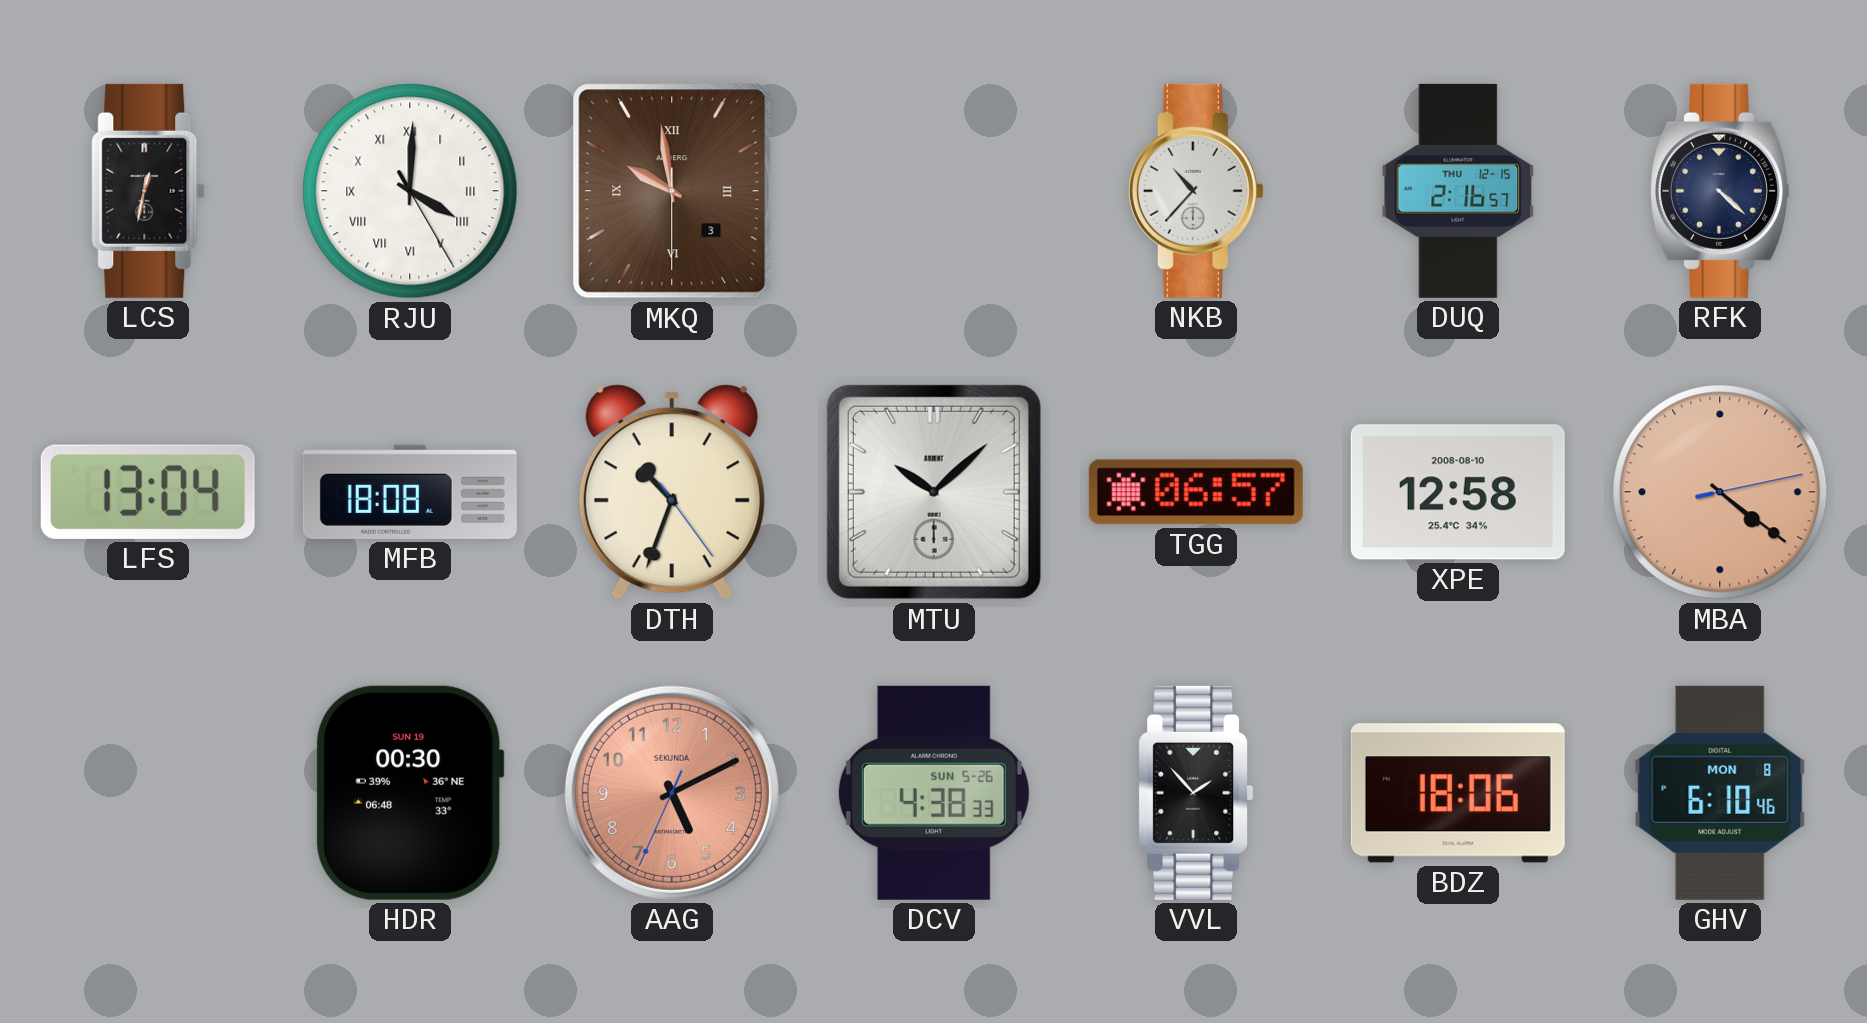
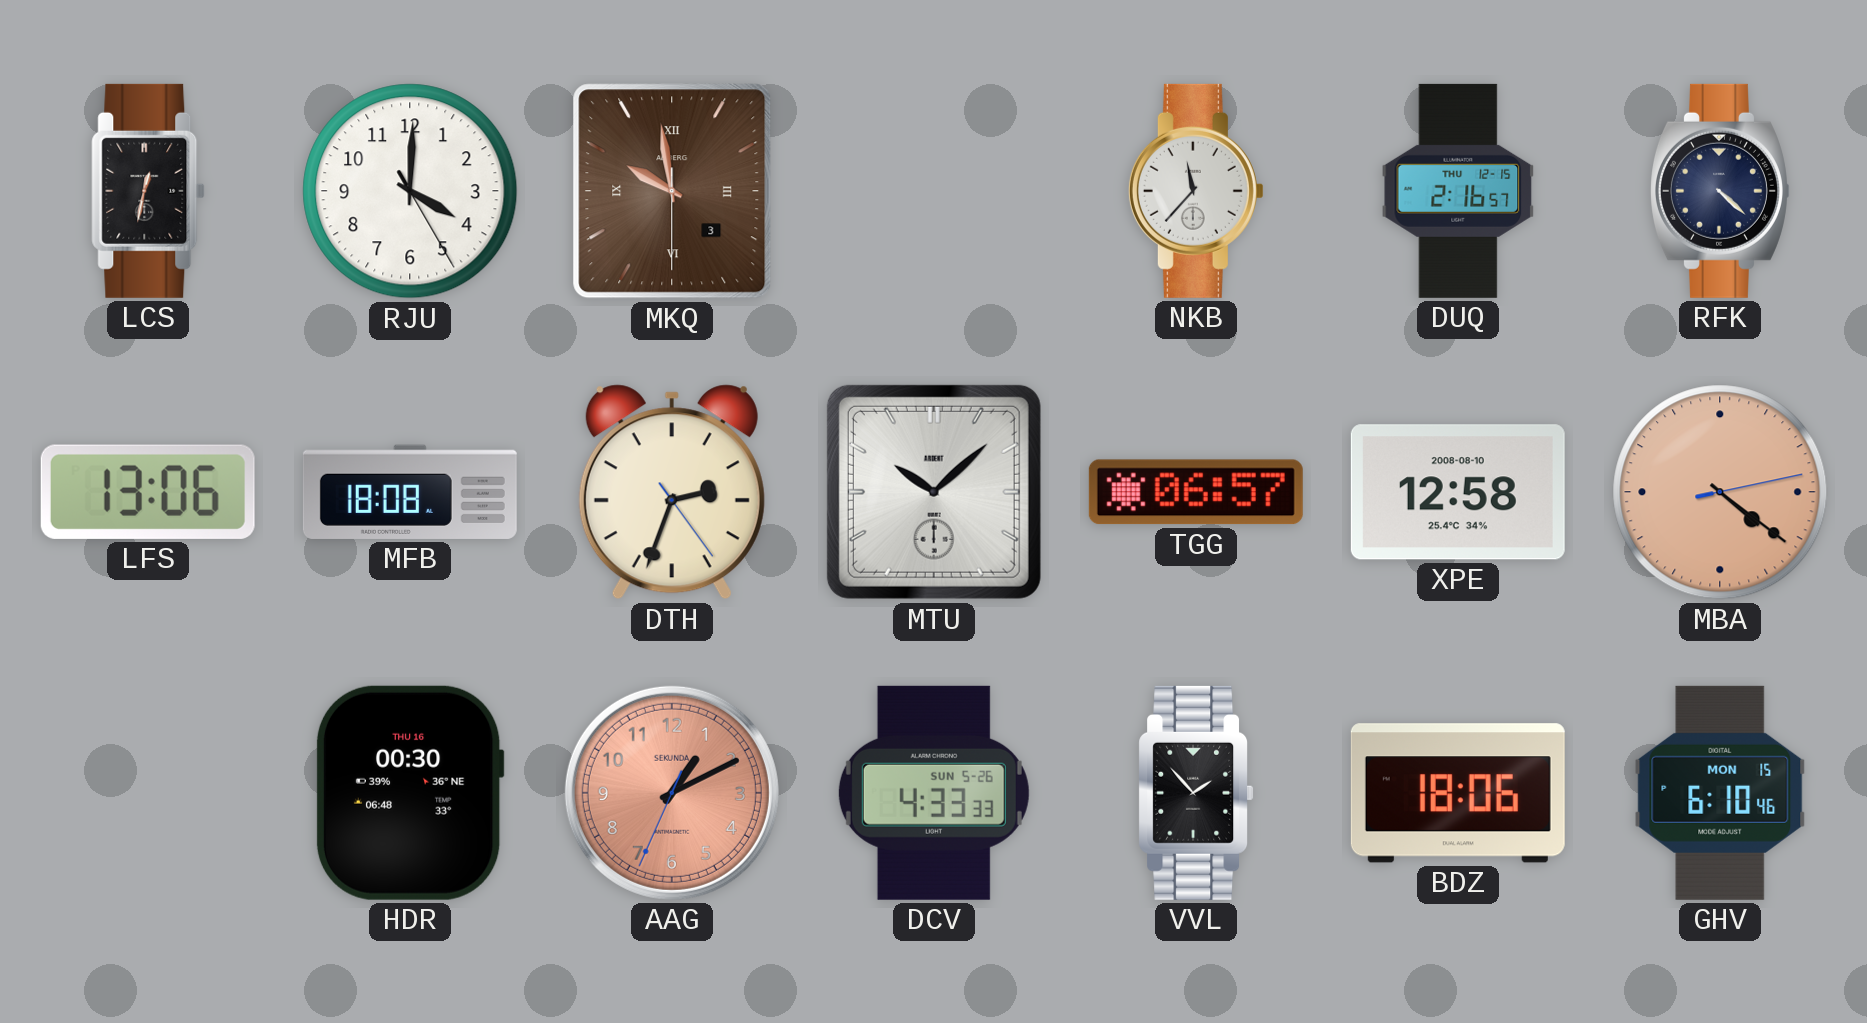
RJU numerals: Roman -> Arabic (410, 191)
NKB: 10:37 -> 11:37 (1196, 191)
LFS: 13:04 -> 13:06 (148, 492)
DTH: 10:33 -> 2:33 (672, 492)
HDR date: SUN 19 -> THU 16 (410, 793)
AAG: 5:10 -> 1:10 (672, 793)
DCV: 4:38 -> 4:33 (934, 793)
GHV date: MON 8 -> MON 15 (1720, 793)
